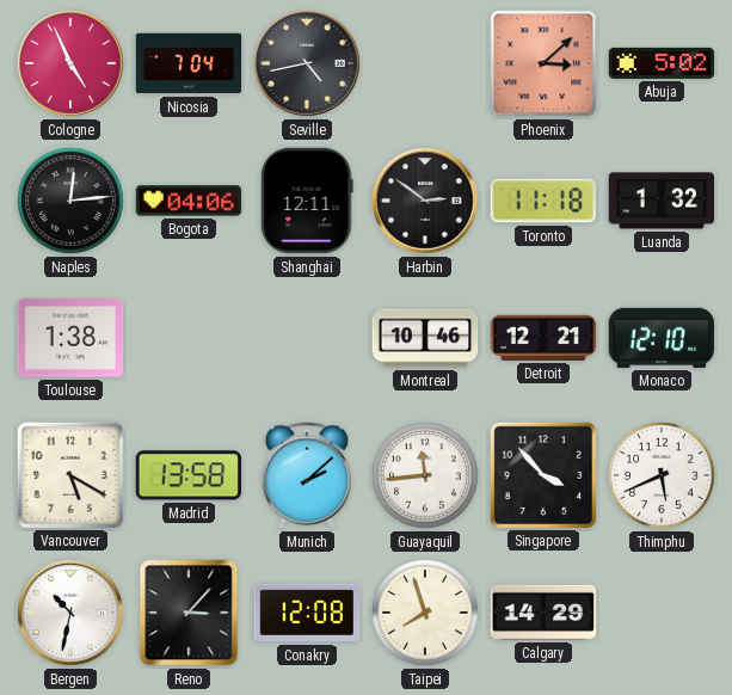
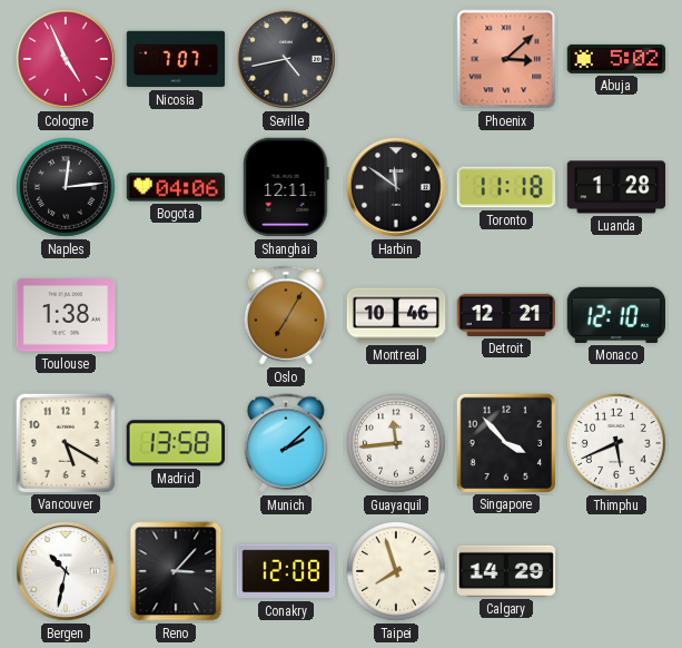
Nicosia: 7:04 -> 7:07 (176, 59)
Harbin: 2:51 -> 11:51 (396, 187)
Luanda: 1:32 -> 1:28 (616, 187)
Oslo: none -> 7:05 (286, 315)
